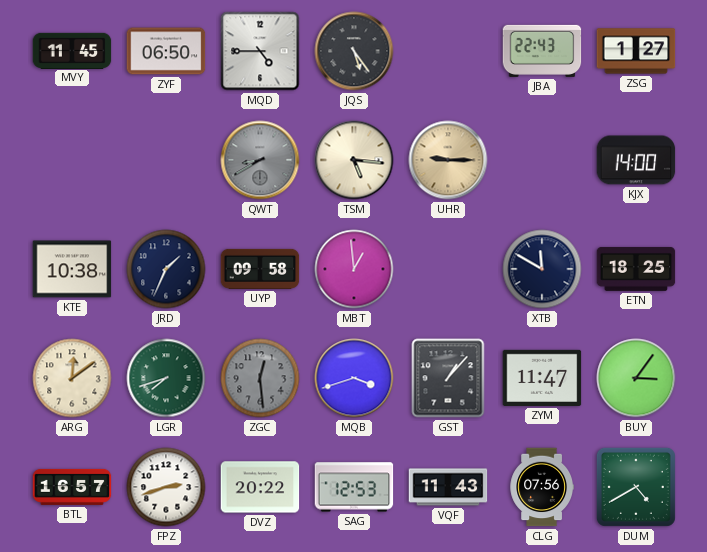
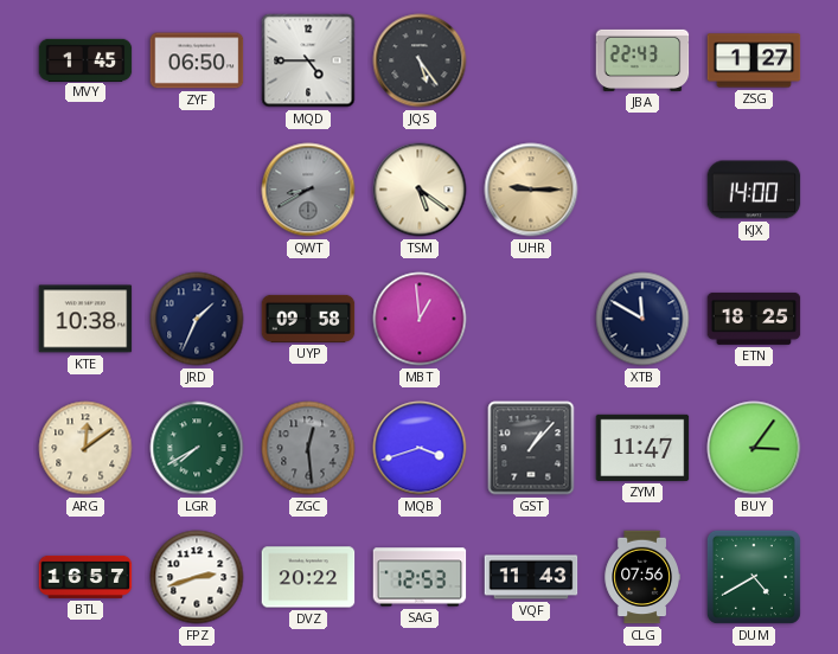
MVY: 11:45 -> 1:45 (85, 59)
TSM: 5:16 -> 5:21 (420, 190)
LGR: 7:42 -> 7:40 (197, 448)
